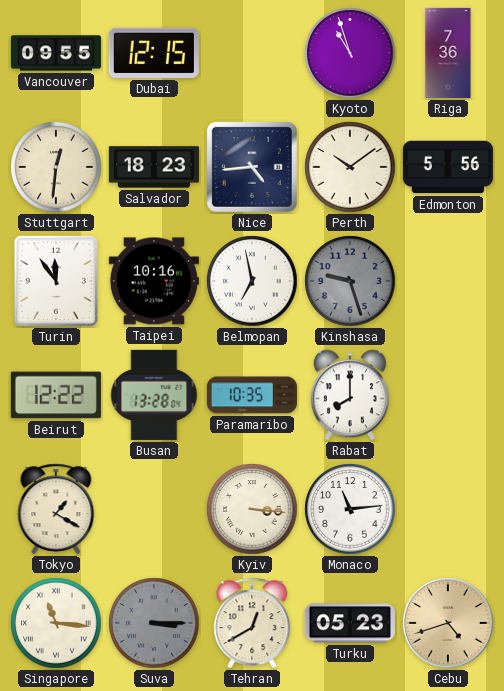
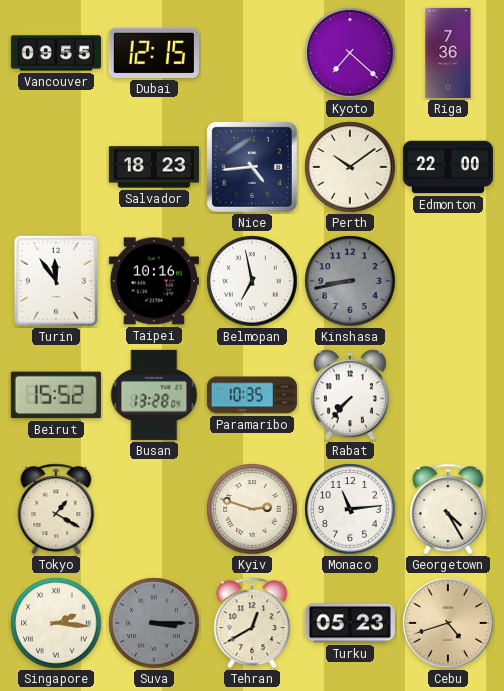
Kyoto: 10:57 -> 7:22 (350, 53)
Stuttgart: 12:31 -> none (56, 167)
Edmonton: 5:56 -> 22:00 (448, 167)
Kinshasa: 9:27 -> 8:43 (350, 281)
Beirut: 12:22 -> 15:52 (56, 395)
Rabat: 8:00 -> 7:37 (350, 395)
Kyiv: 3:16 -> 2:48 (252, 509)
Georgetown: none -> 4:25 (448, 509)
Singapore: 11:16 -> 2:16 (56, 623)
